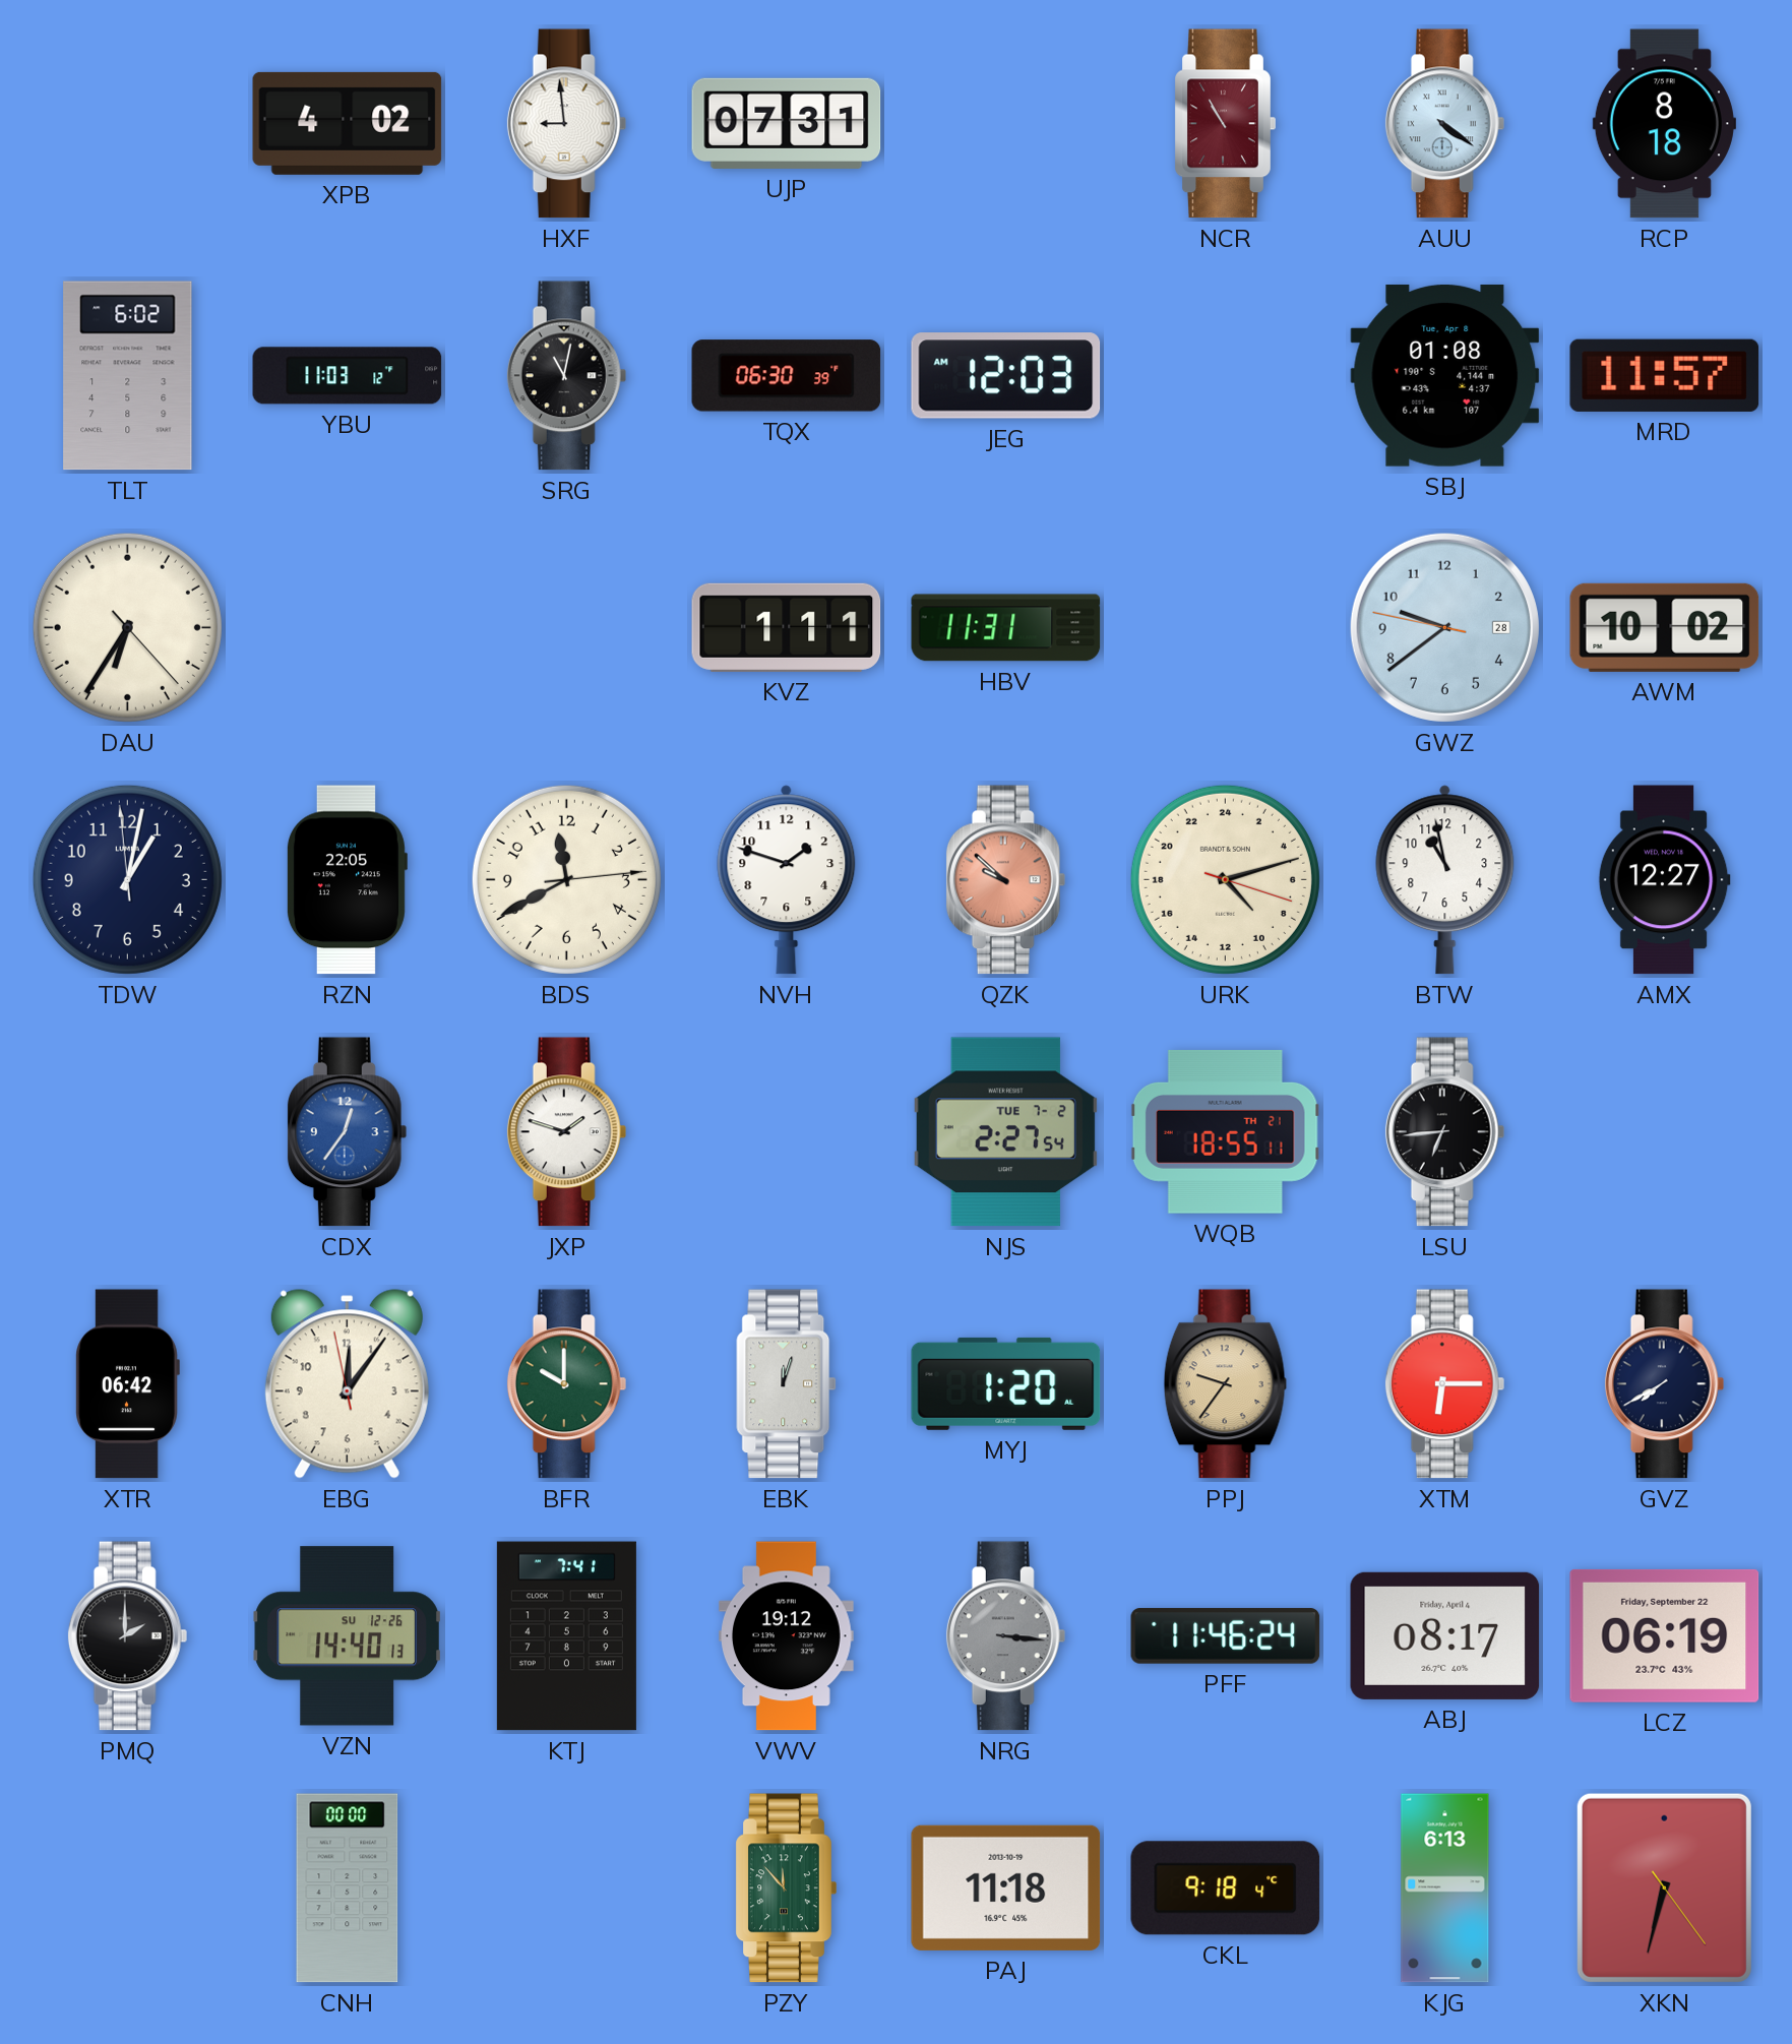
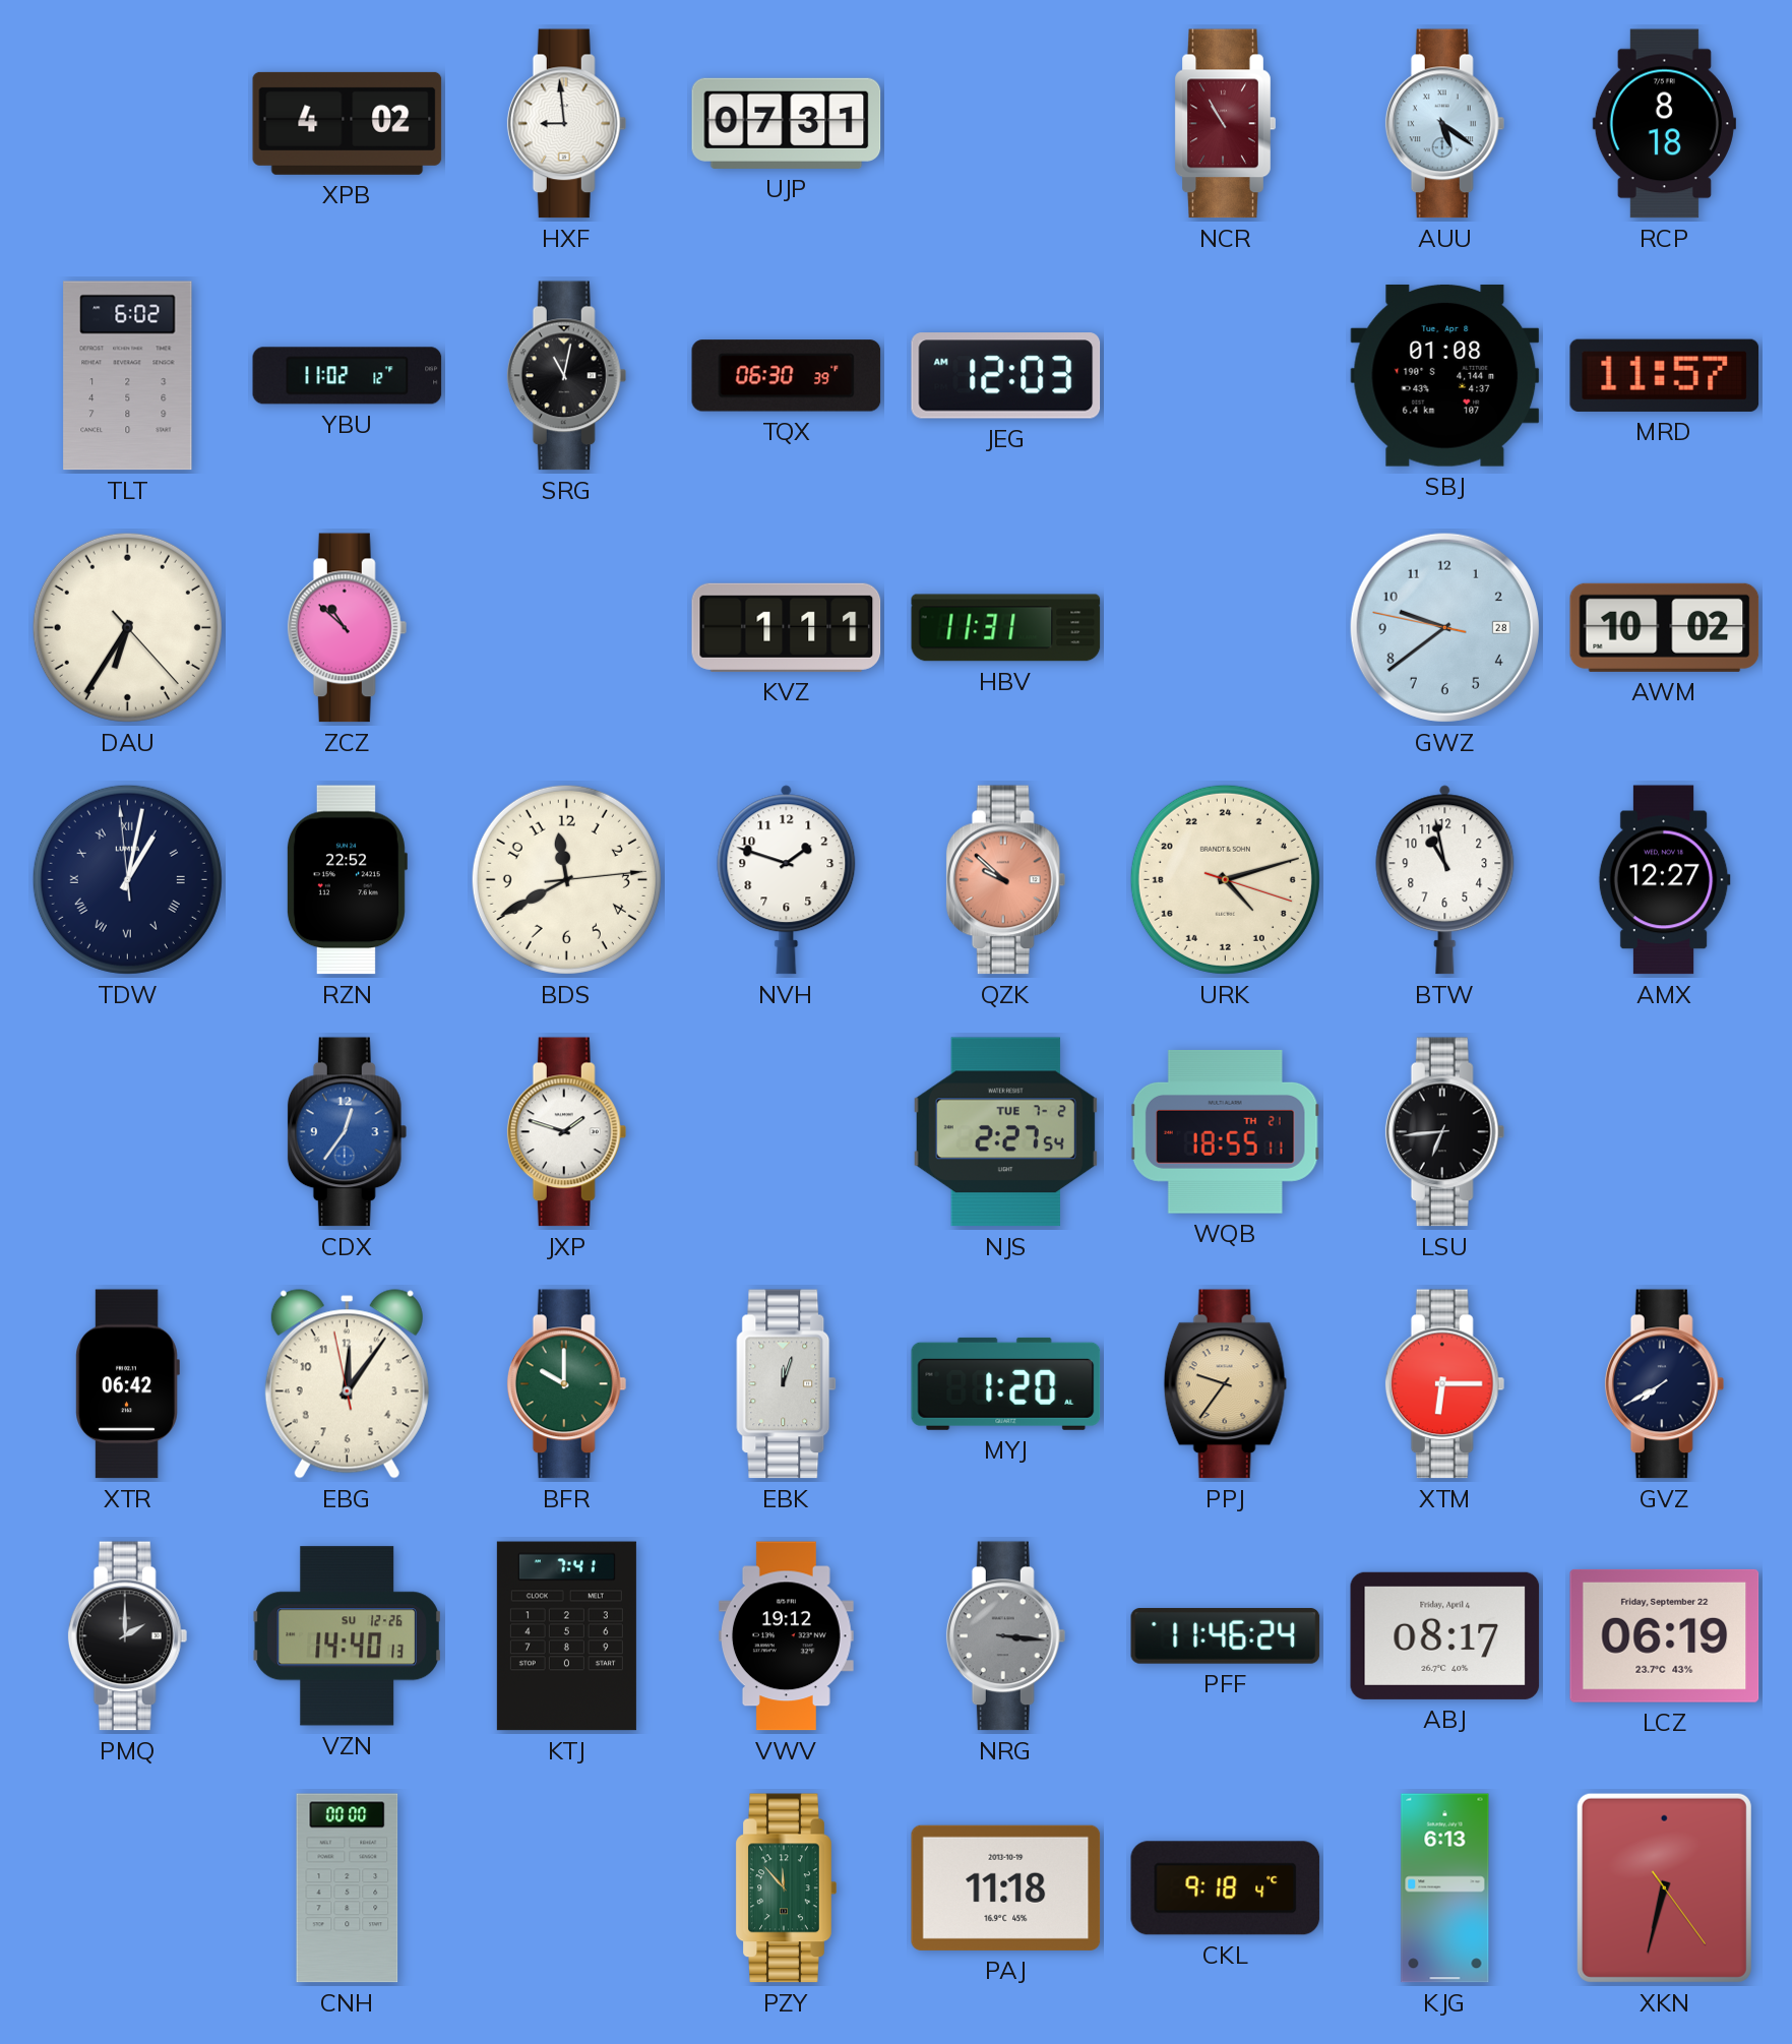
AUU: 4:21 -> 5:21 (1445, 124)
YBU: 11:03 -> 11:02 (348, 376)
ZCZ: none -> 10:52 (348, 628)
TDW numerals: Arabic -> Roman (127, 879)
RZN: 22:05 -> 22:52 (347, 880)
